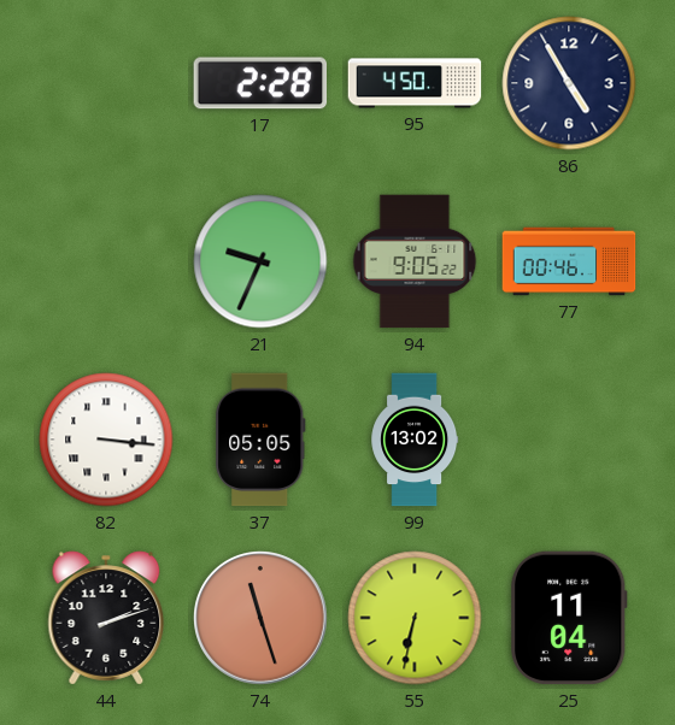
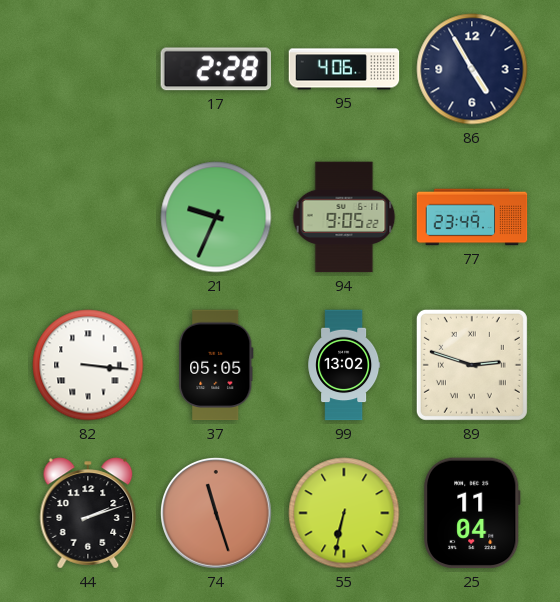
95: 4:50 -> 4:06 (344, 69)
77: 00:46 -> 23:49 (472, 217)
89: none -> 2:48 (472, 365)
